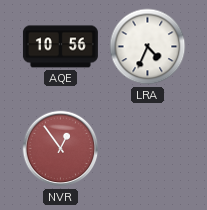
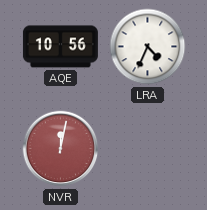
NVR: 12:54 -> 12:02 (61, 149)
